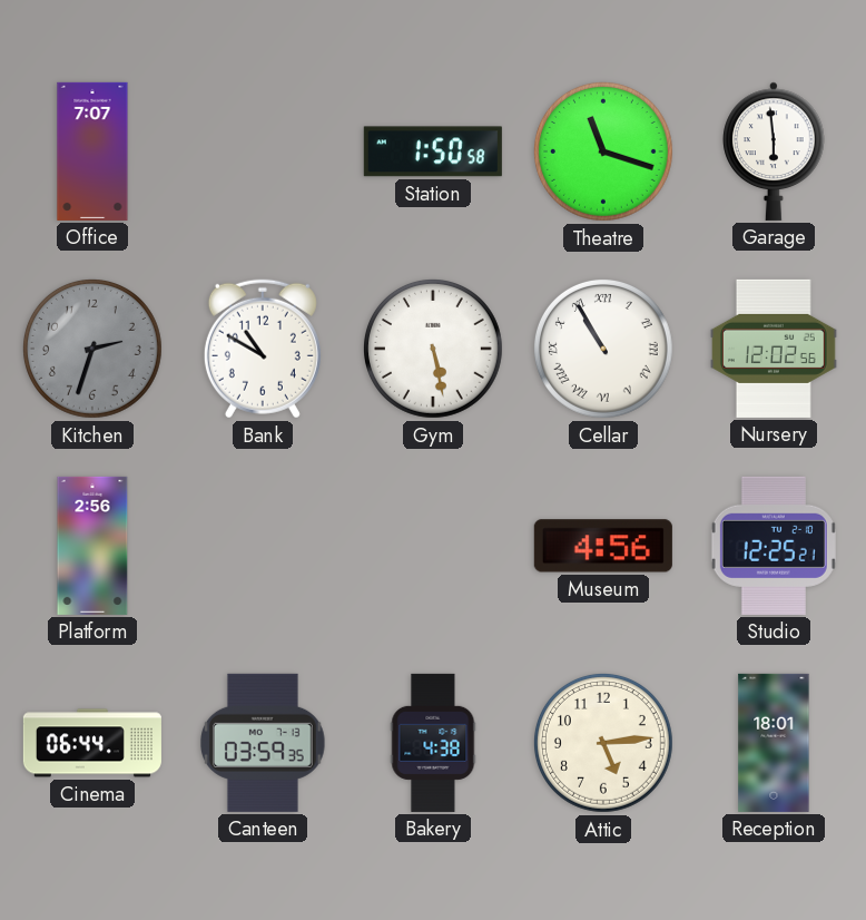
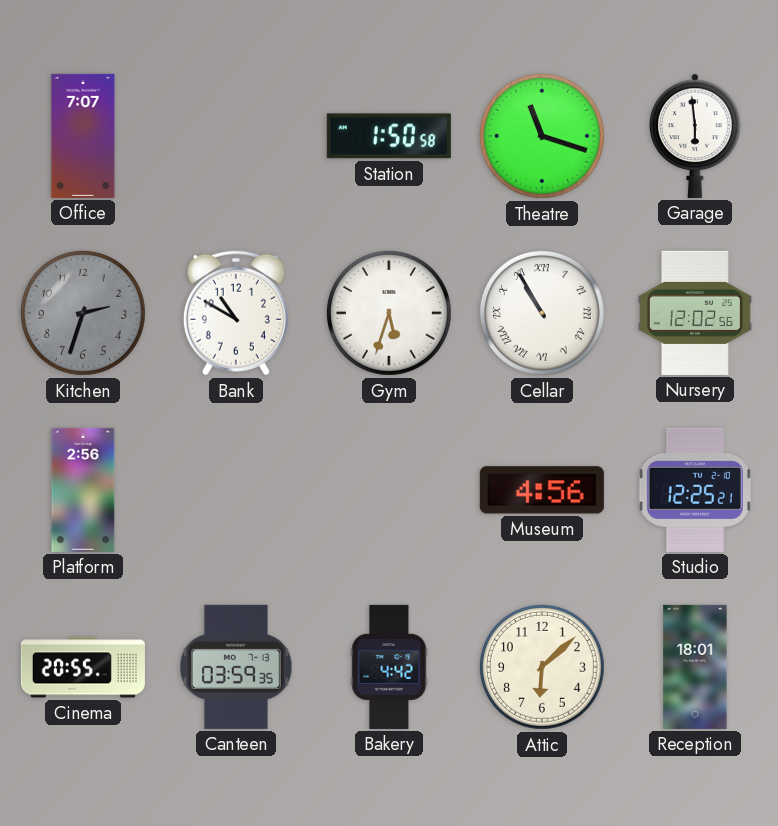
Gym: 5:28 -> 5:33 (389, 313)
Cinema: 06:44 -> 20:55 (83, 667)
Bakery: 4:38 -> 4:42 (389, 667)
Attic: 5:14 -> 6:08 (542, 667)
